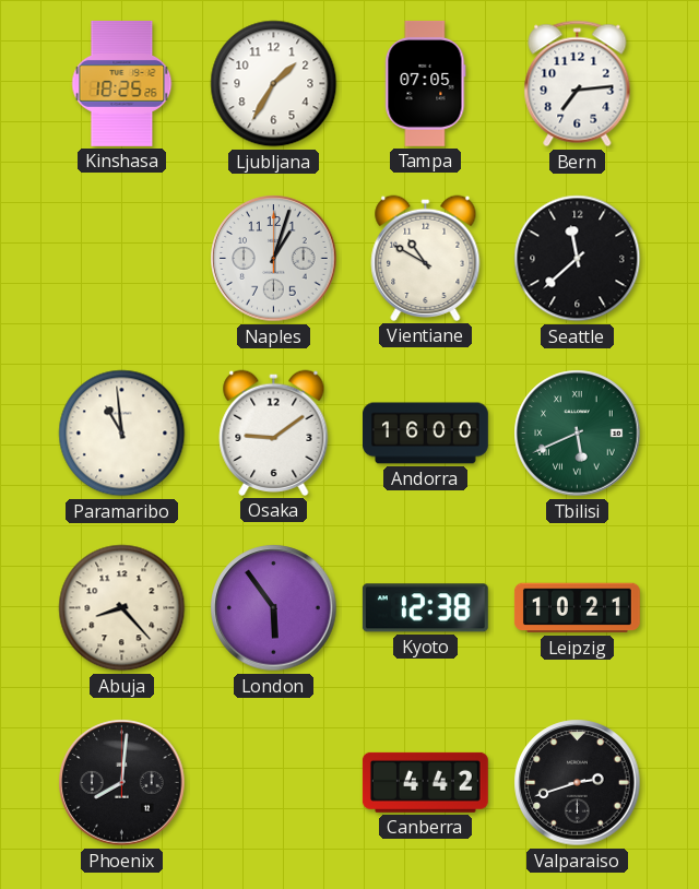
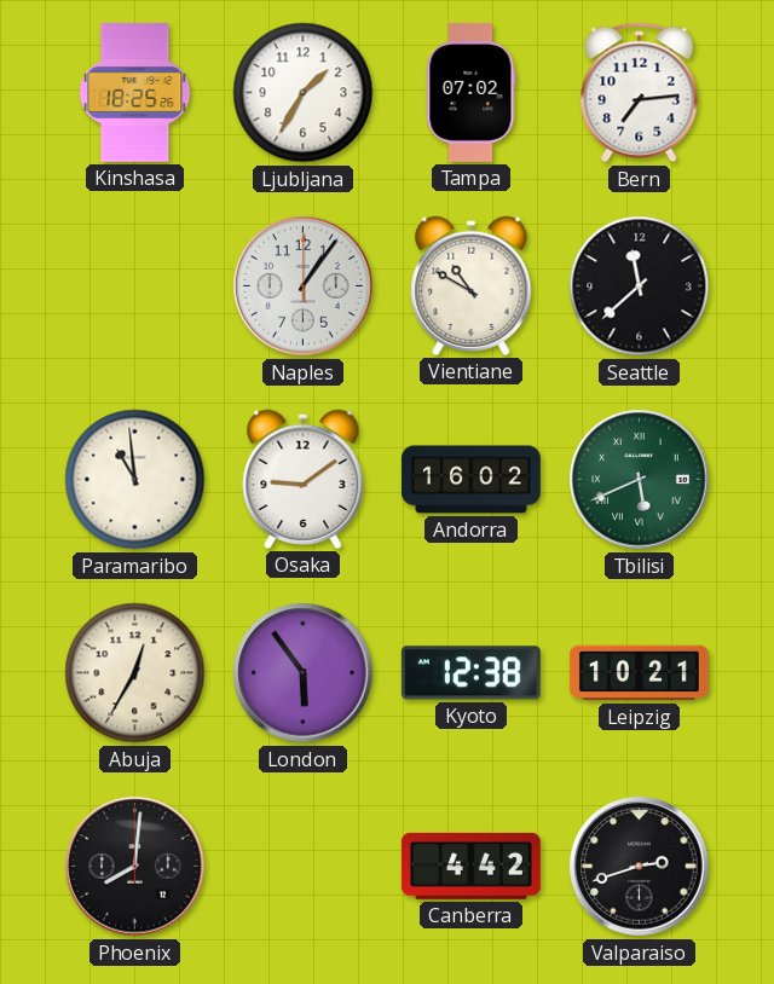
Tampa: 07:05 -> 07:02 (472, 92)
Naples: 1:03 -> 1:06 (304, 286)
Andorra: 16:00 -> 16:02 (472, 480)
Abuja: 8:23 -> 12:35 (135, 673)
